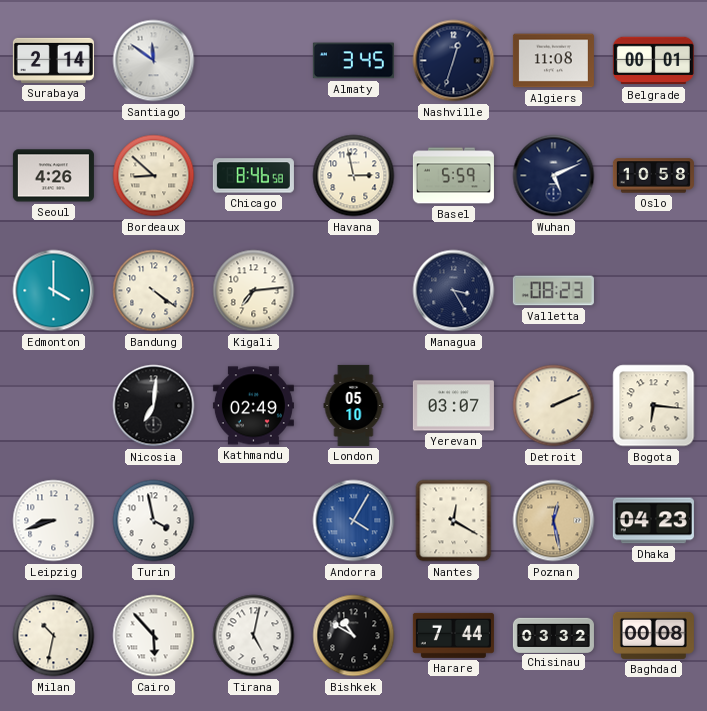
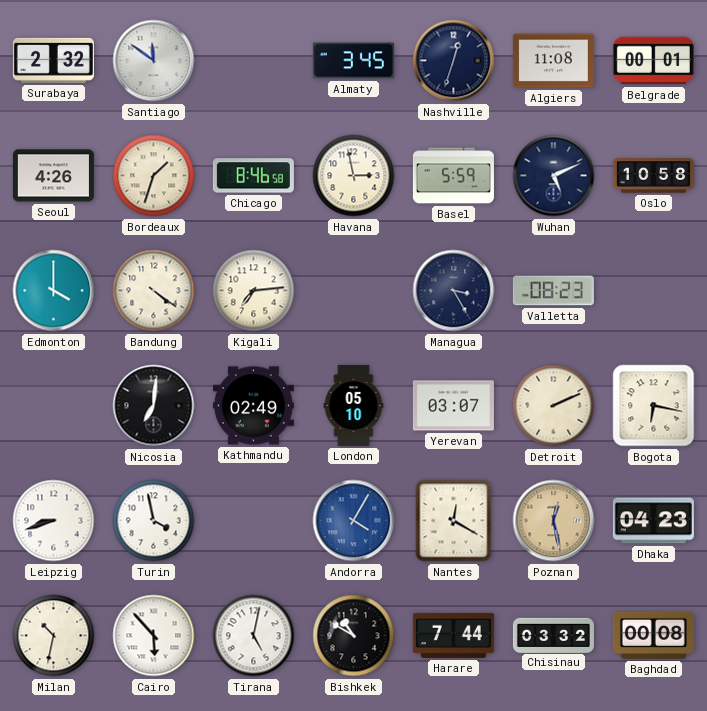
Surabaya: 2:14 -> 2:32 (53, 60)
Bordeaux: 8:52 -> 1:33 (154, 176)
Bogota: 6:16 -> 6:17 (654, 406)
